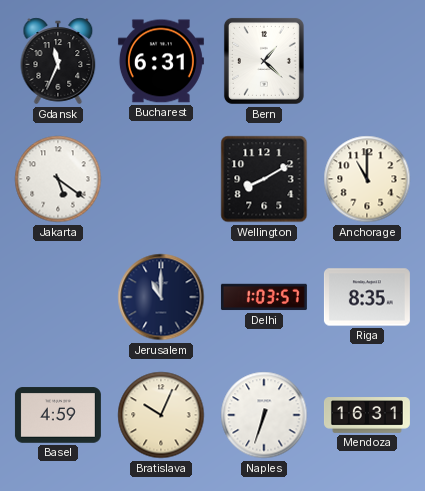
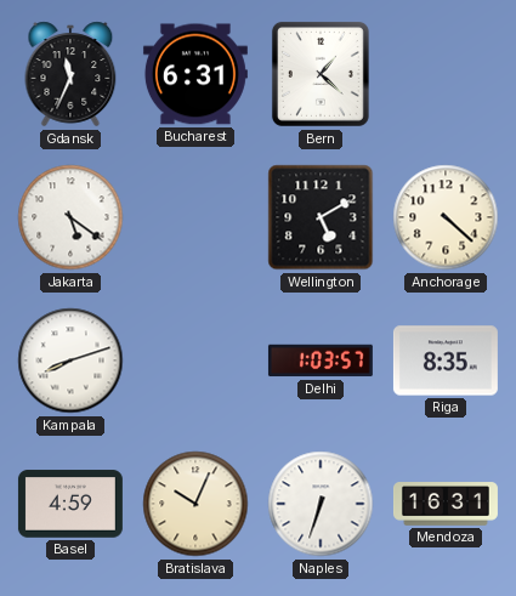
Wellington: 8:10 -> 5:10 (321, 217)
Anchorage: 11:00 -> 4:22 (446, 217)
Kampala: none -> 8:12 (70, 361)
Jerusalem: 11:00 -> none (161, 297)
